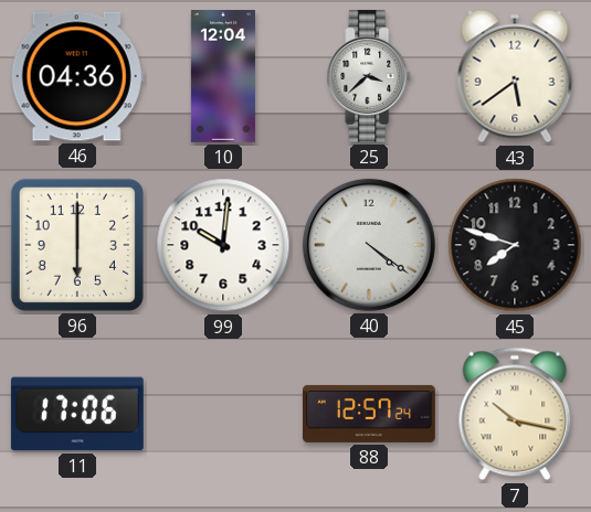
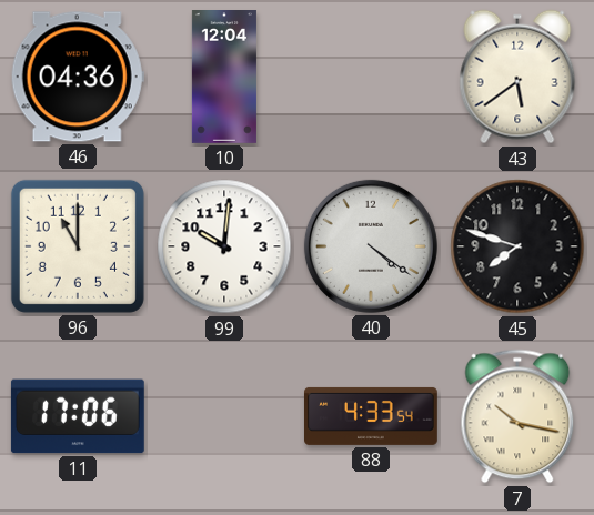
25: 3:38 -> none (369, 76)
96: 6:00 -> 11:00 (78, 246)
88: 12:57 -> 4:33 (372, 416)
